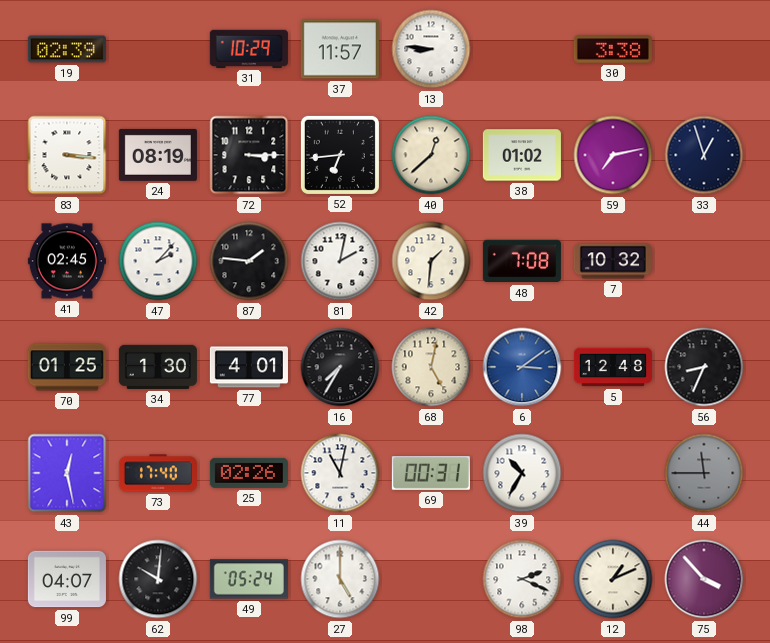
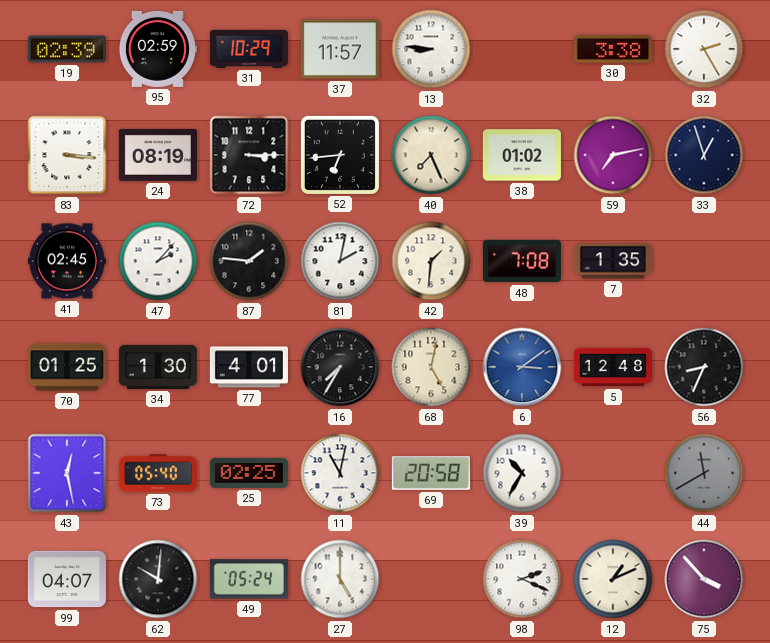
95: none -> 02:59 (157, 49)
32: none -> 2:25 (704, 49)
40: 12:38 -> 7:26 (431, 155)
7: 10:32 -> 1:35 (613, 261)
73: 17:40 -> 05:40 (158, 473)
25: 02:26 -> 02:25 (249, 473)
69: 00:31 -> 20:58 (431, 473)
44: 11:45 -> 11:40 (704, 473)
